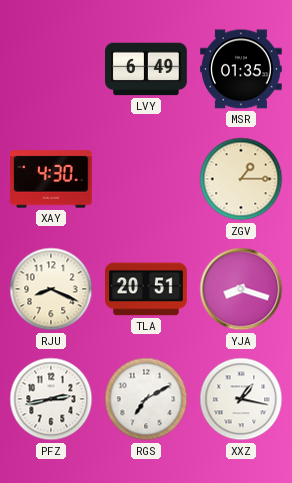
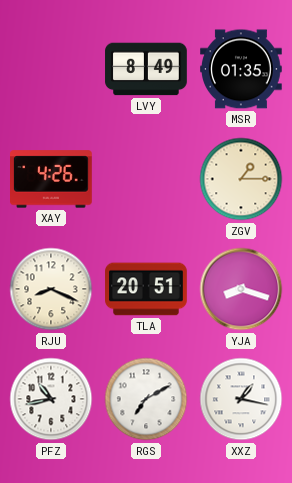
LVY: 6:49 -> 8:49 (146, 69)
XAY: 4:30 -> 4:26 (52, 179)
PFZ: 2:43 -> 10:43 (51, 399)
